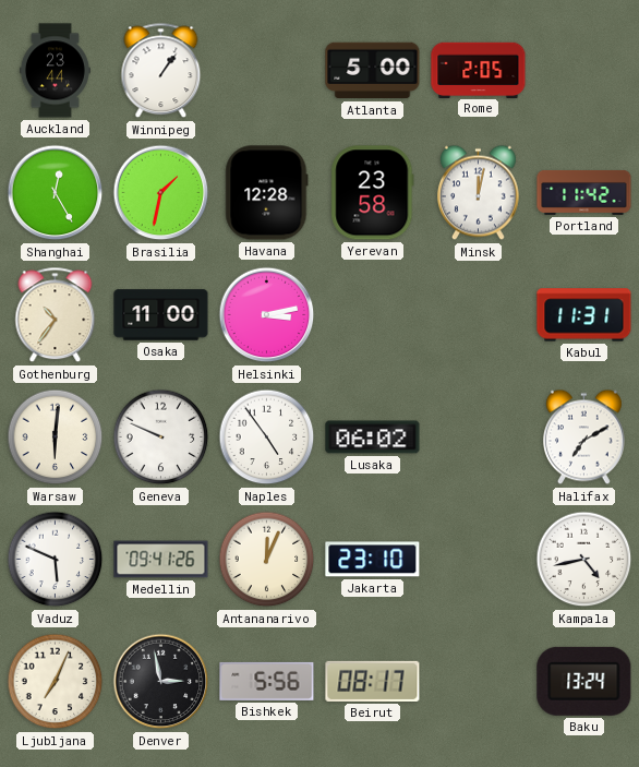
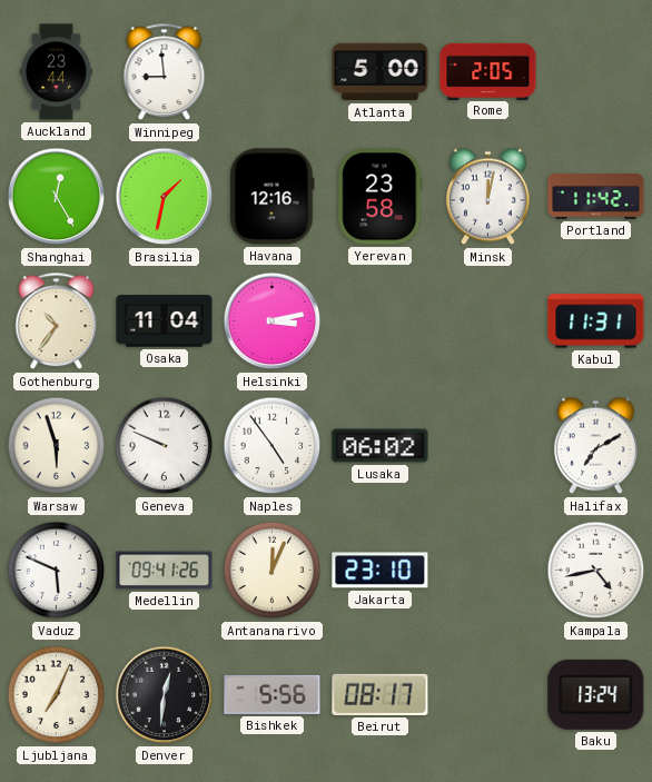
Winnipeg: 1:06 -> 8:59 (165, 72)
Havana: 12:28 -> 12:16 (273, 197)
Osaka: 11:00 -> 11:04 (165, 321)
Warsaw: 6:01 -> 5:57 (57, 446)
Denver: 2:58 -> 12:31 (165, 695)
